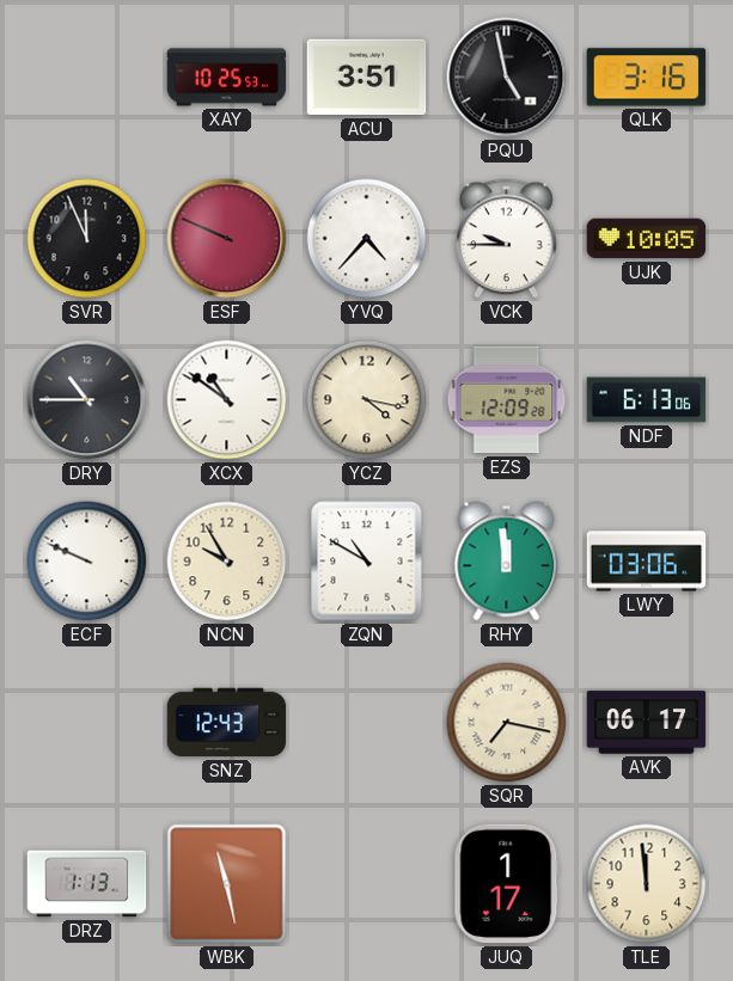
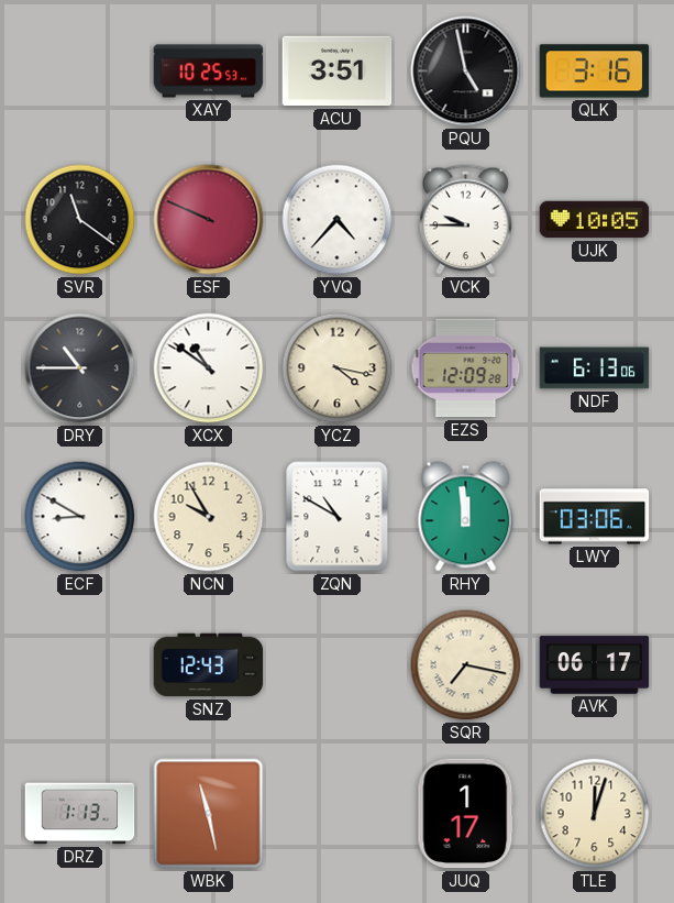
SVR: 11:56 -> 11:21 (80, 220)
ECF: 9:49 -> 8:50 (80, 517)
TLE: 11:59 -> 12:03 (595, 814)
